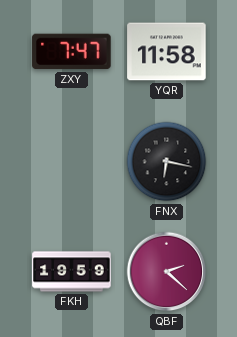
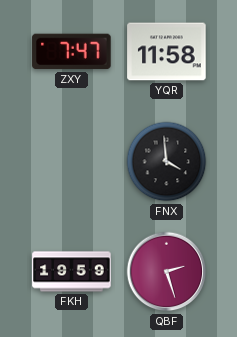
FNX: 6:17 -> 3:59 (167, 162)
QBF: 2:22 -> 2:27 (167, 272)
